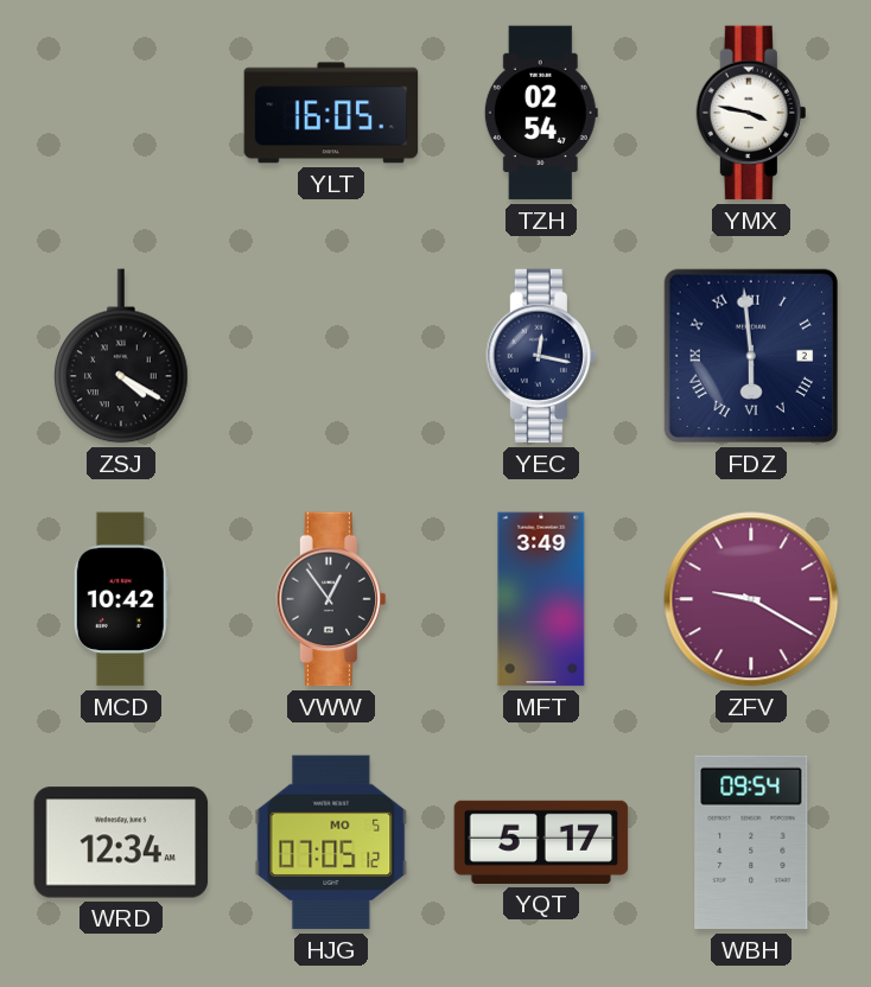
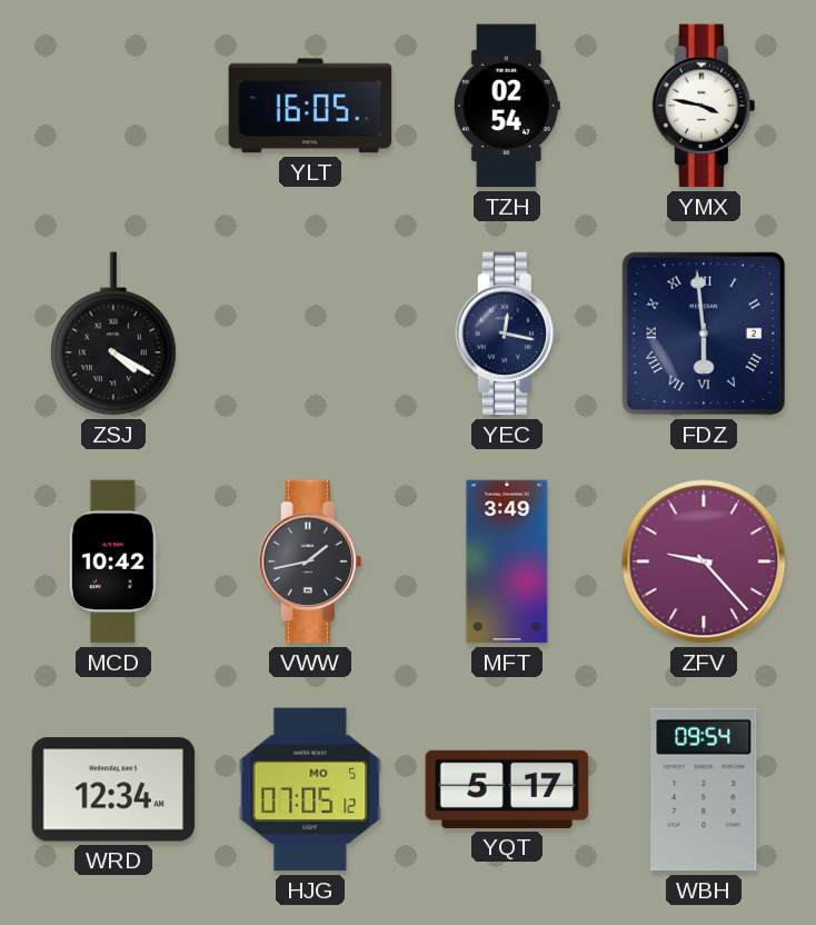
VWW: 12:54 -> 1:43 (309, 561)
ZFV: 9:20 -> 9:23 (704, 561)
